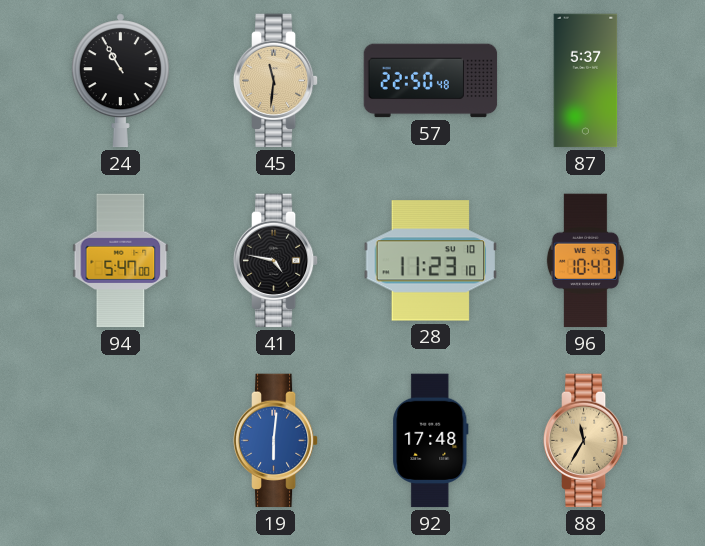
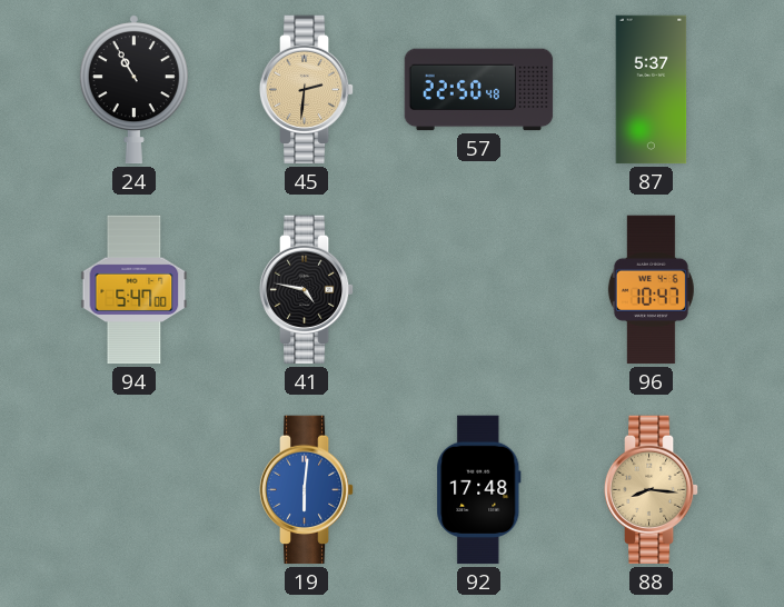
45: 11:31 -> 2:31 (307, 90)
28: 11:23 -> none (431, 261)
88: 11:35 -> 8:16 (652, 490)
